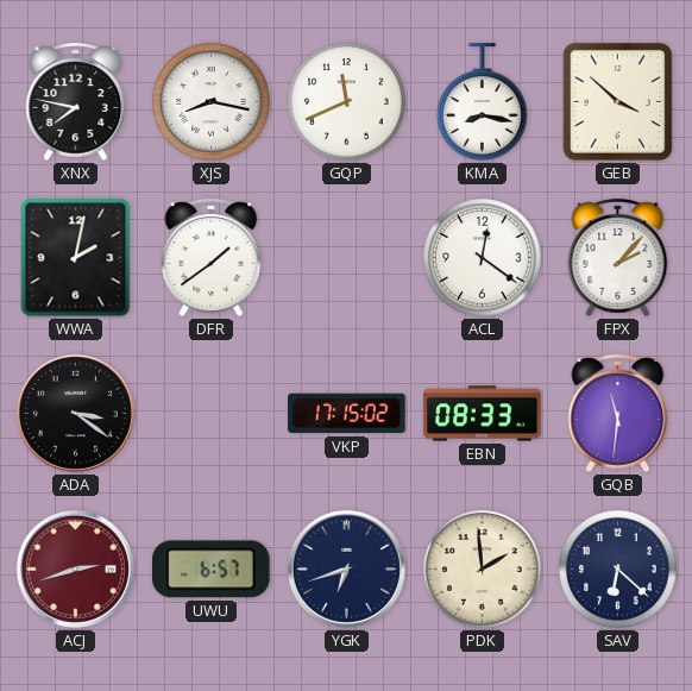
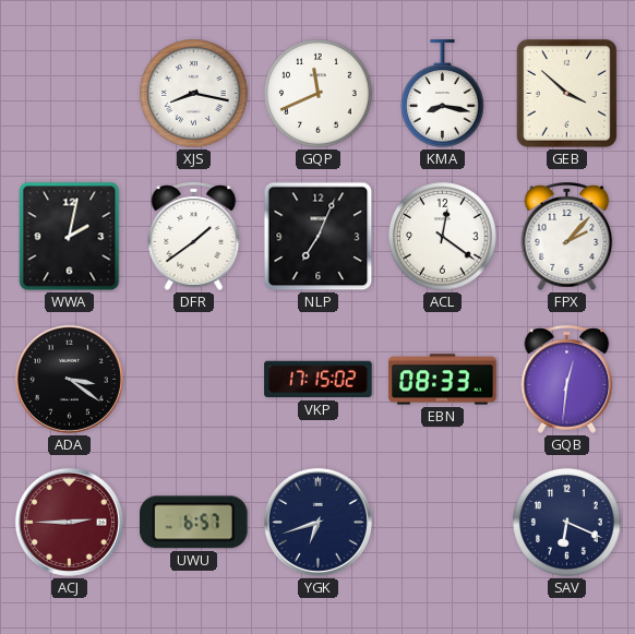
XNX: 7:47 -> none (76, 101)
NLP: none -> 7:04 (319, 237)
GQB: 11:31 -> 12:31 (567, 379)
ACJ: 2:42 -> 2:45 (69, 522)
PDK: 1:59 -> none (483, 570)
SAV: 6:22 -> 6:19 (567, 523)
